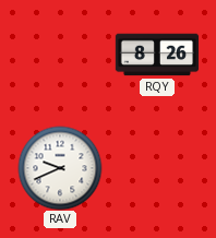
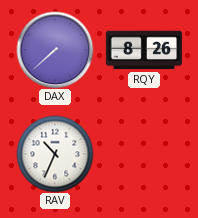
DAX: none -> 7:38 (55, 50)
RAV: 9:41 -> 10:34 (55, 154)
